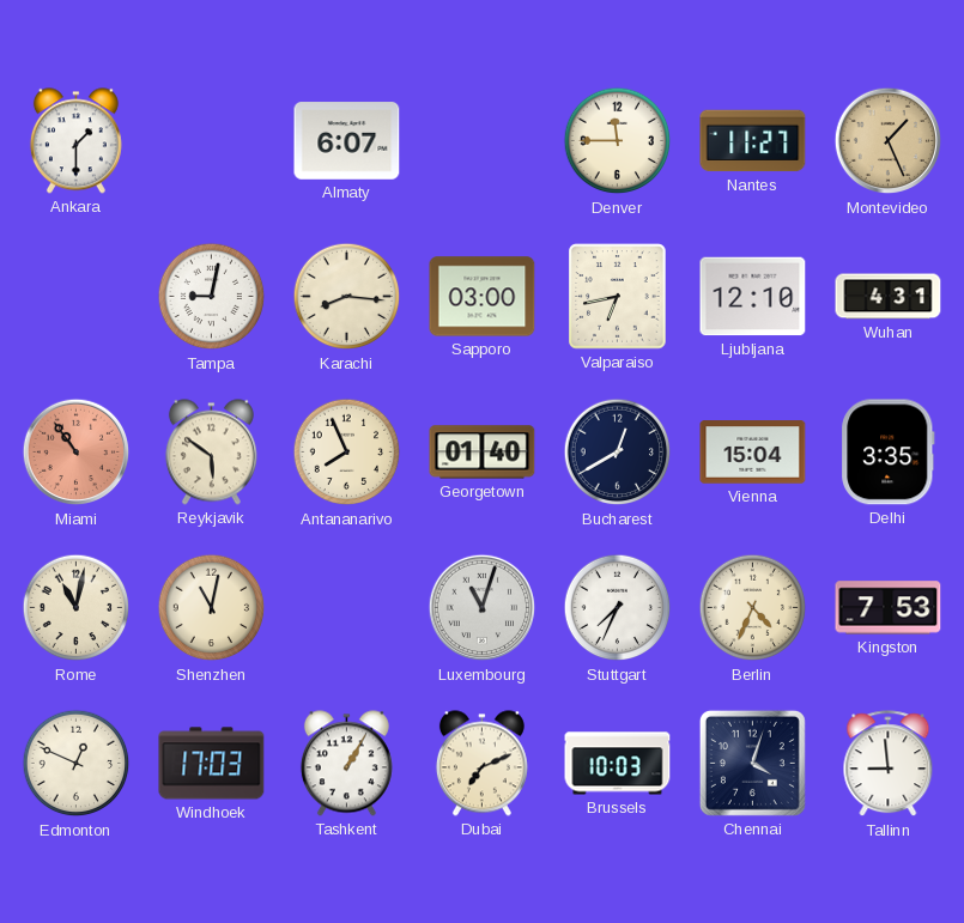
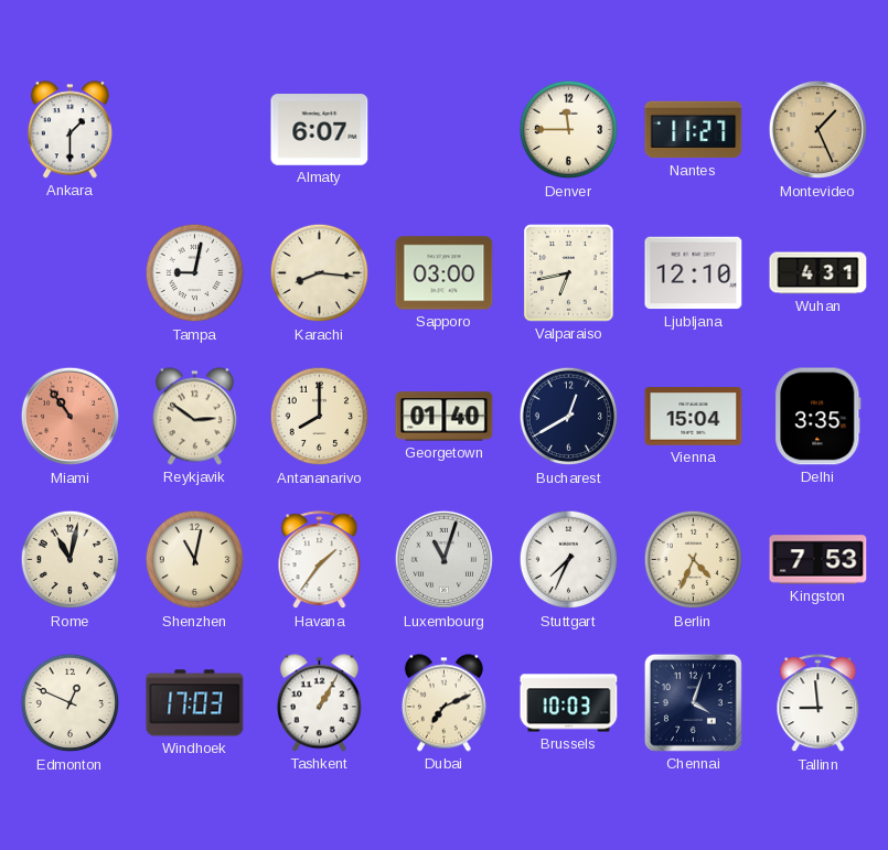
Reykjavik: 5:51 -> 2:51 (194, 417)
Antananarivo: 7:56 -> 8:00 (320, 417)
Havana: none -> 1:36 (320, 560)
